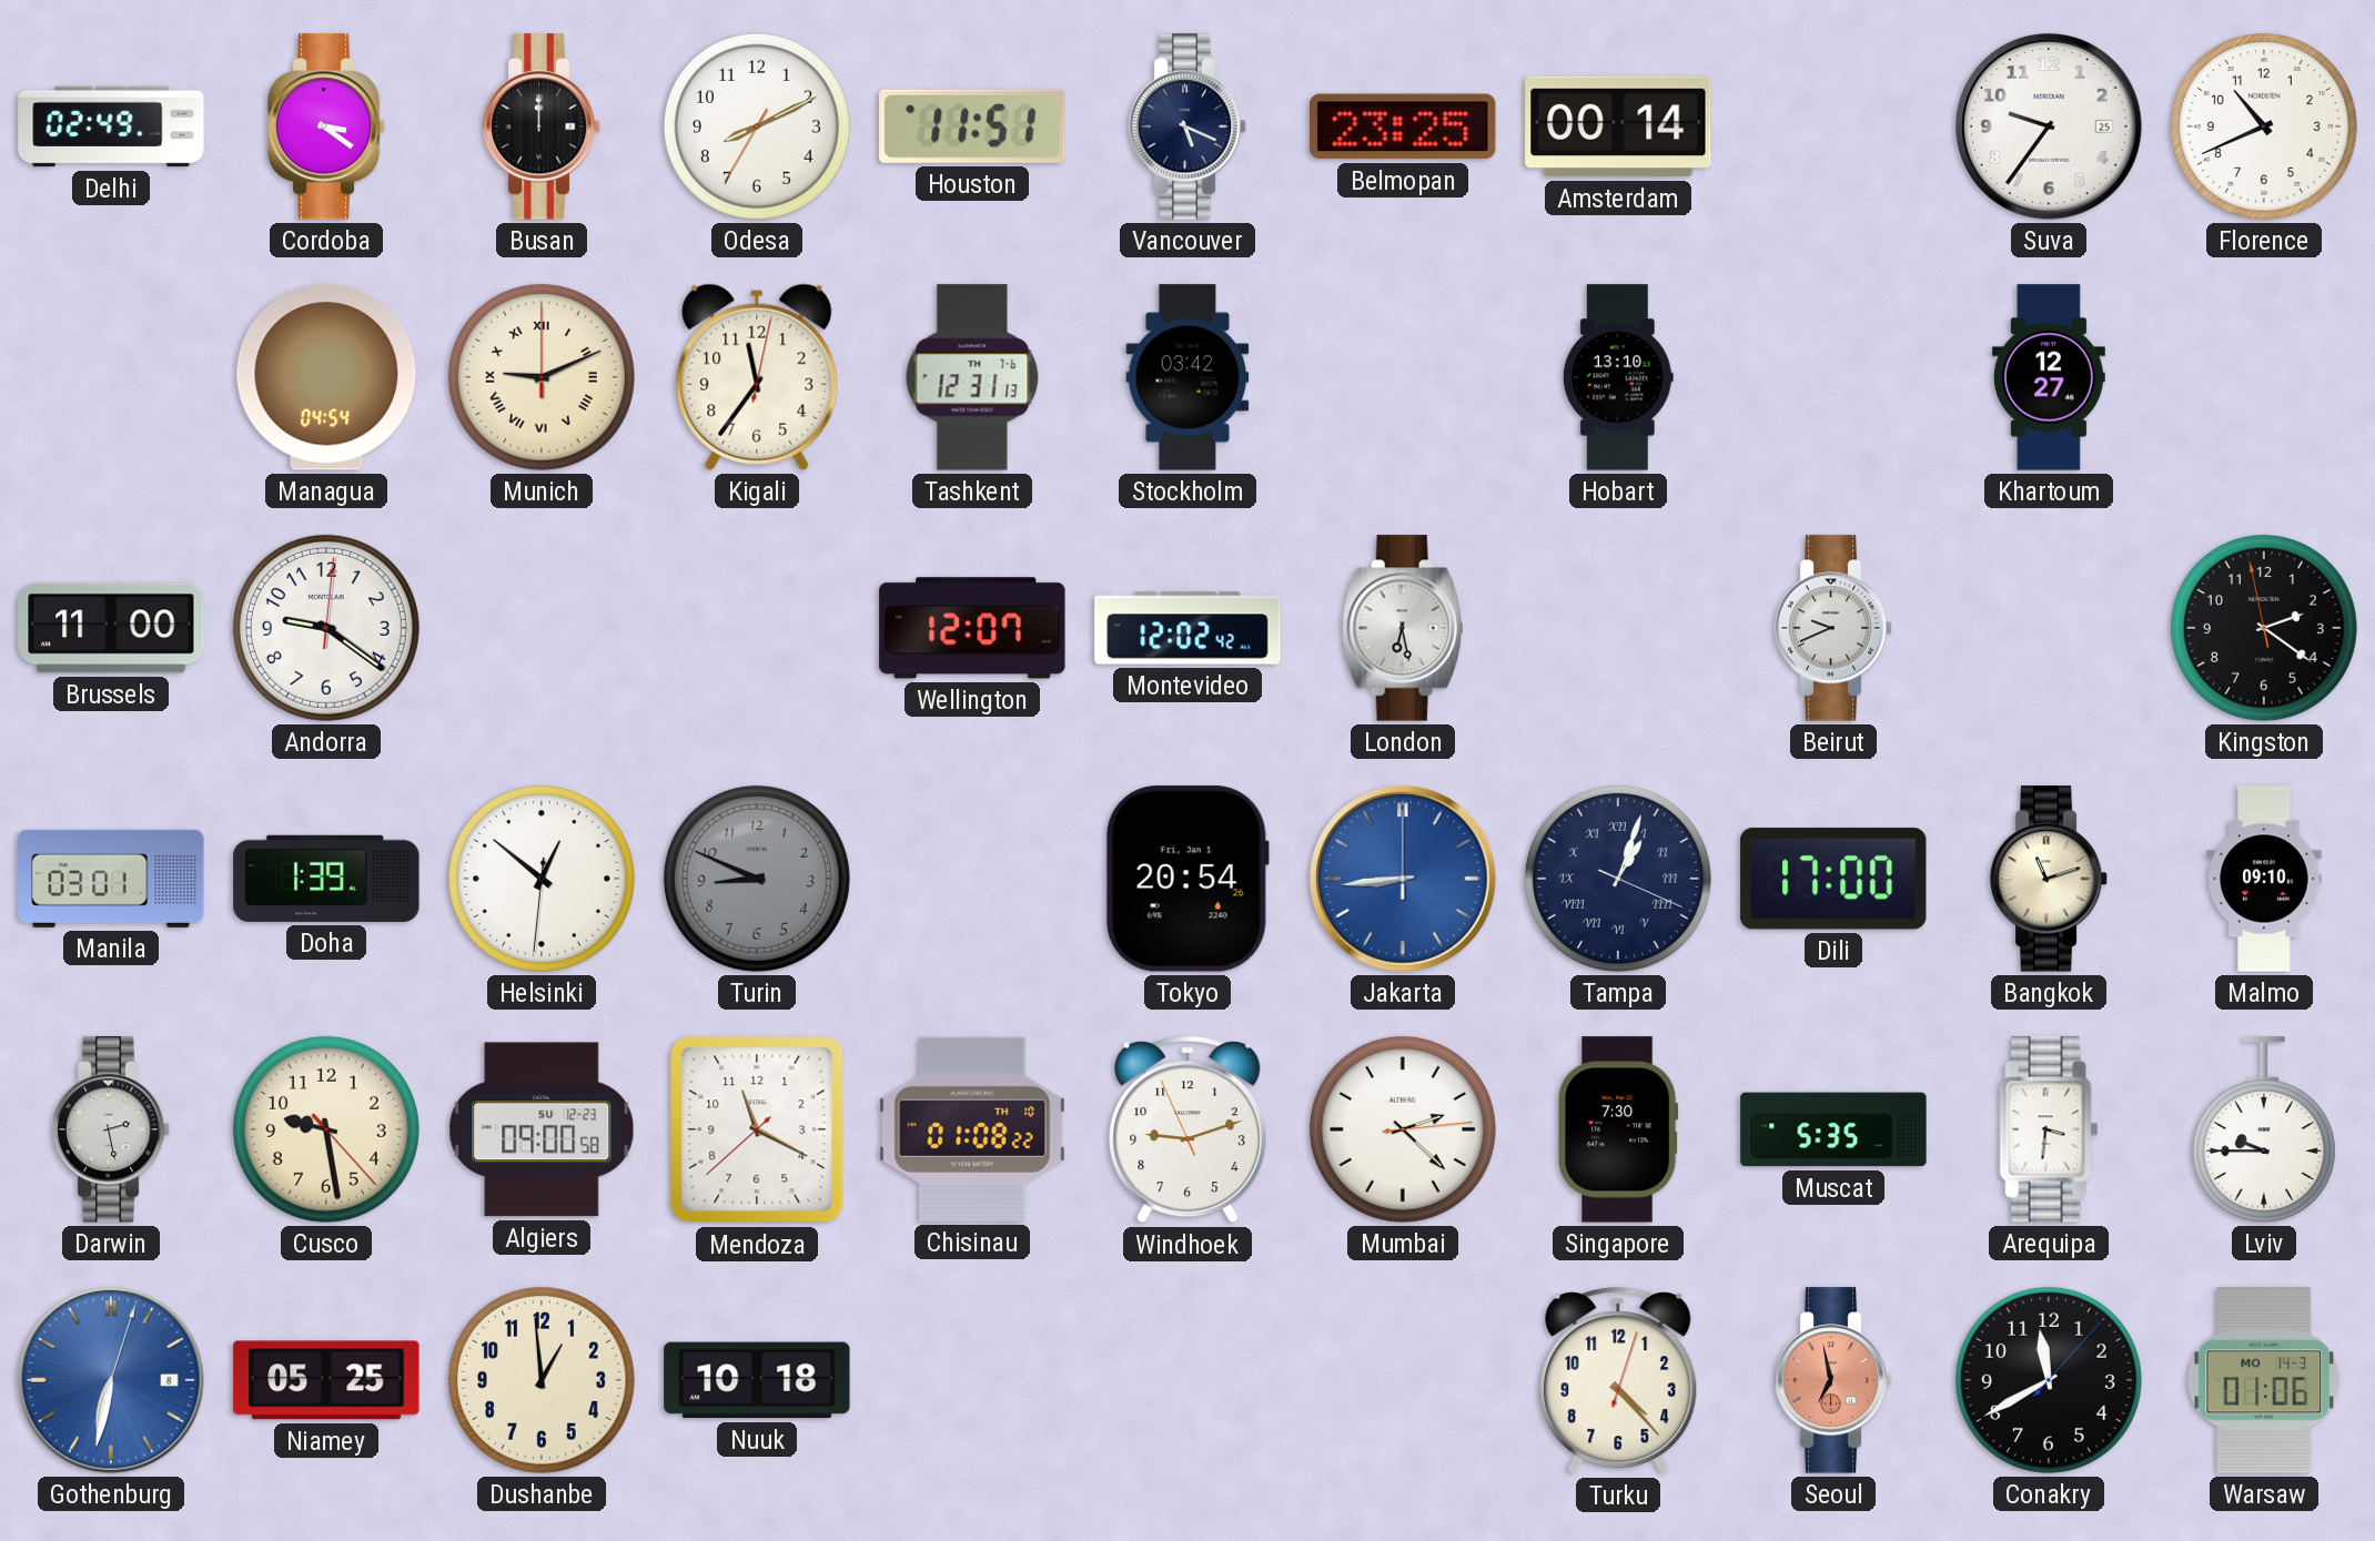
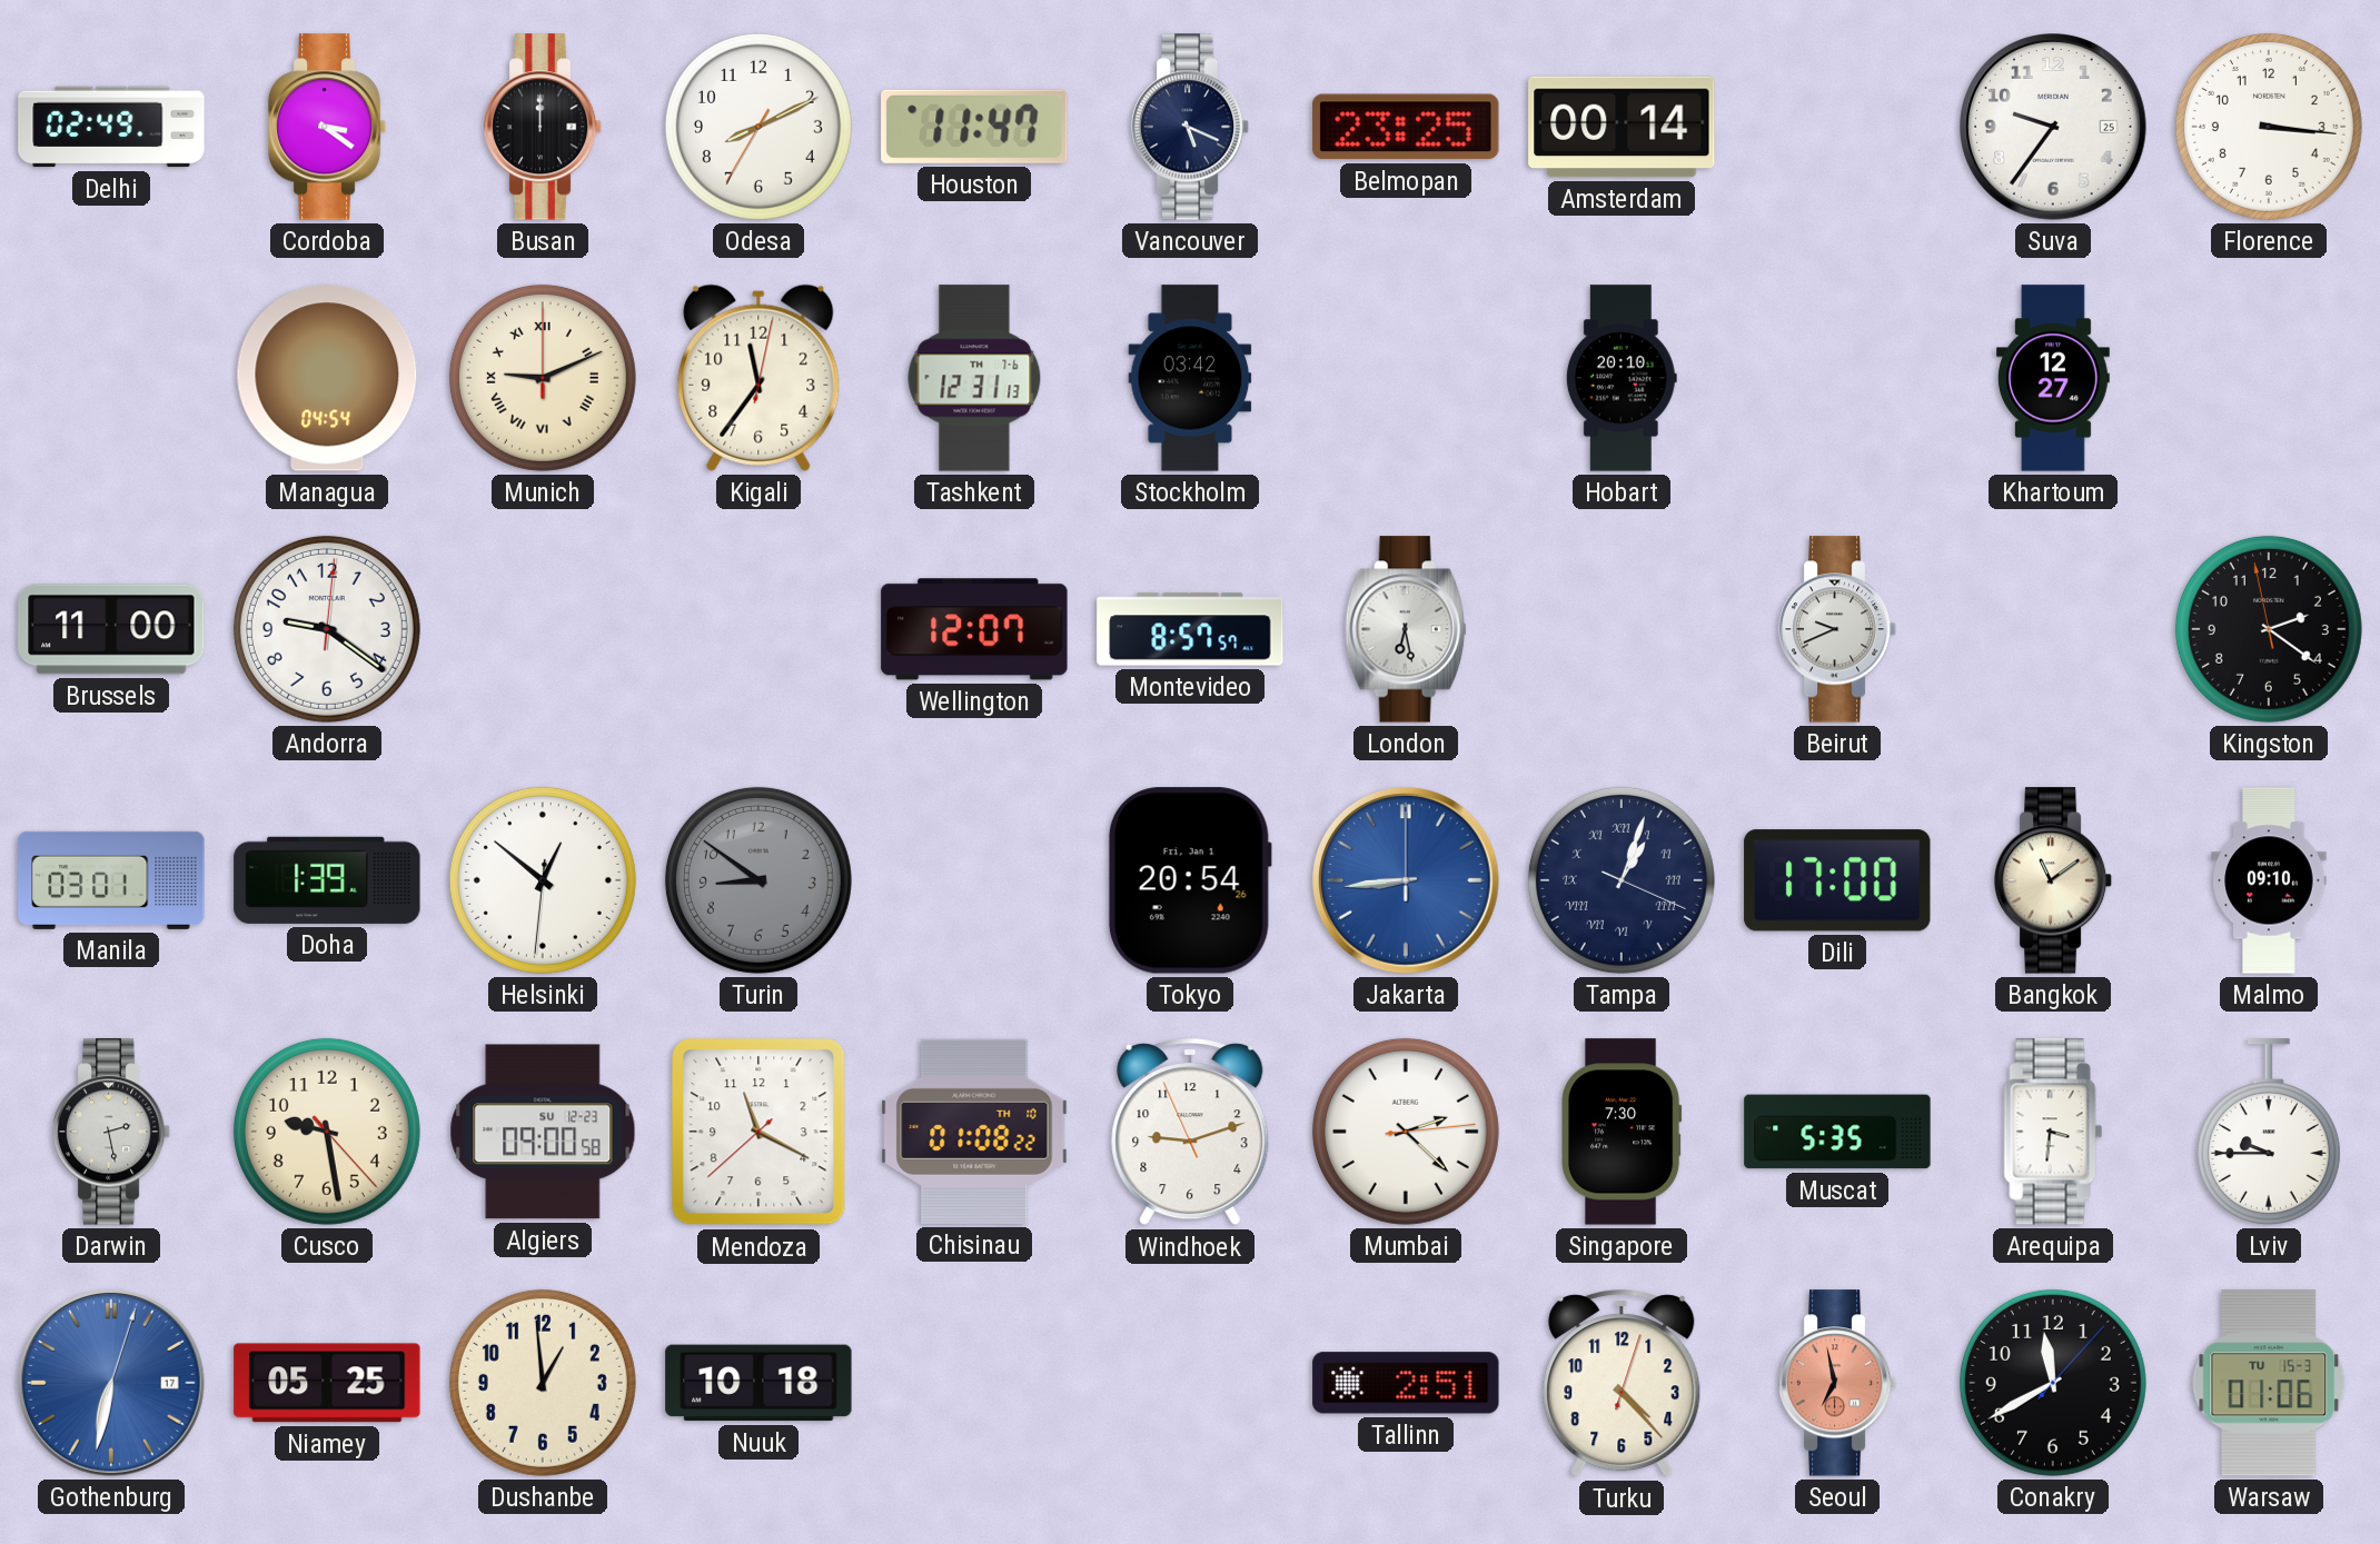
Houston: 11:51 -> 11:47 (974, 127)
Florence: 10:41 -> 3:16 (2269, 127)
Hobart: 13:10 -> 20:10 (1622, 378)
Montevideo: 12:02 -> 8:57 (1190, 629)
Turin: 8:49 -> 8:51 (758, 880)
Bangkok: 11:12 -> 11:09 (2053, 880)
Gothenburg date: 8 -> 17 (111, 1383)
Tallinn: none -> 2:51 (1406, 1383)
Warsaw date: MO 14-3 -> TU 15-3 (2269, 1383)
